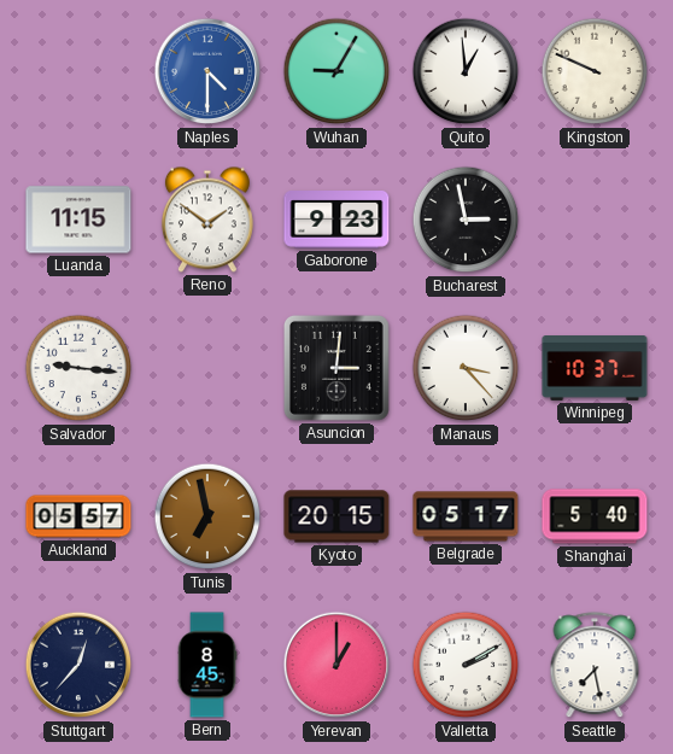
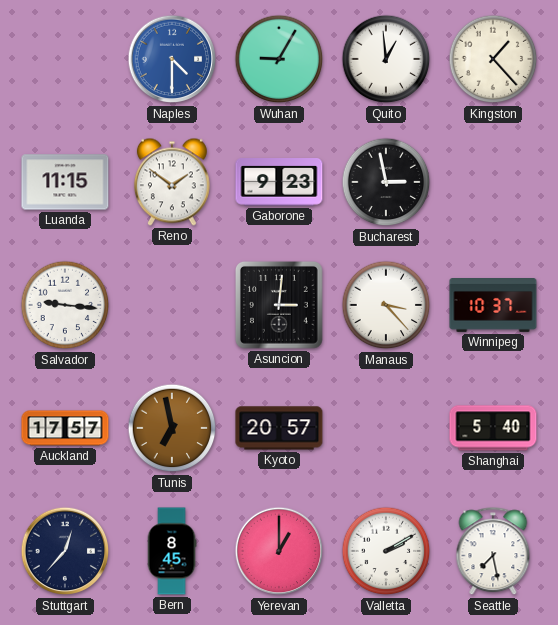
Kingston: 9:49 -> 1:23 (493, 59)
Auckland: 05:57 -> 17:57 (65, 428)
Kyoto: 20:15 -> 20:57 (279, 428)
Belgrade: 05:17 -> none (466, 516)
